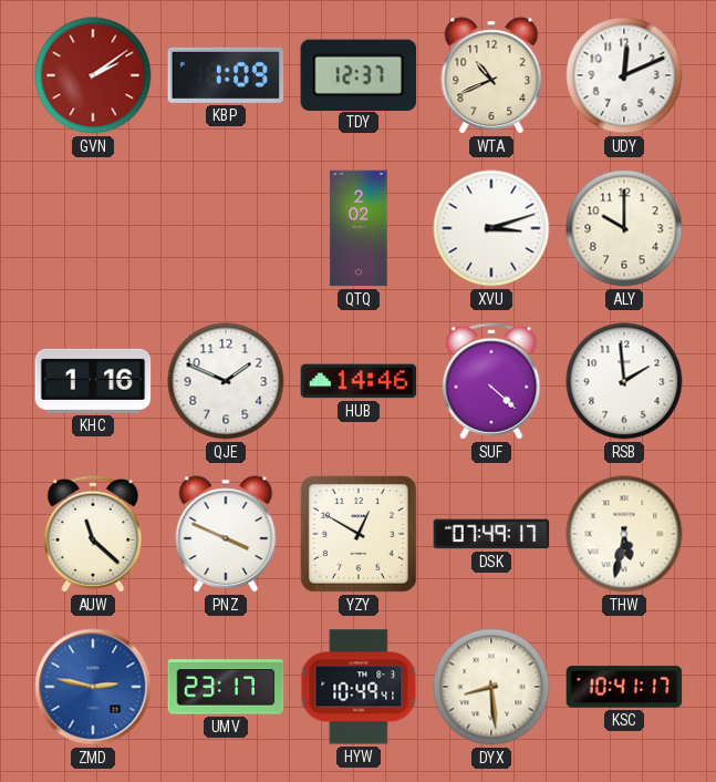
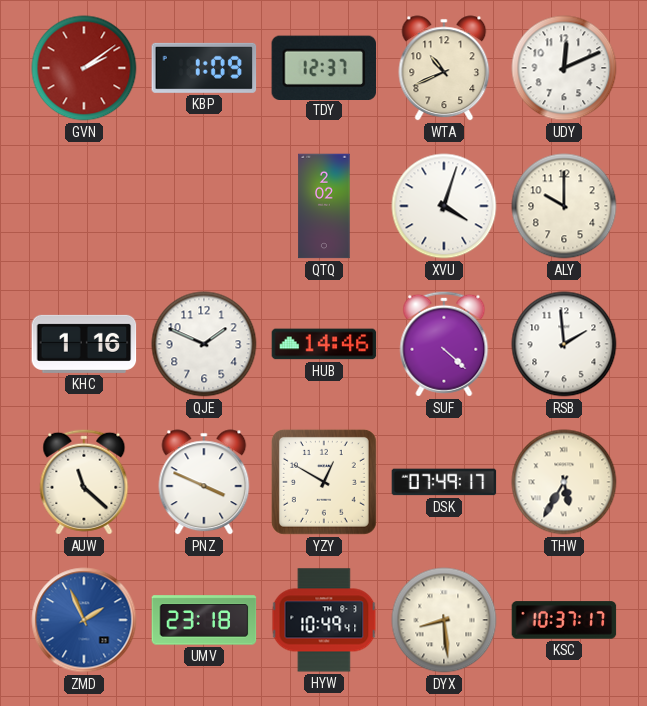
XVU: 3:12 -> 4:03 (444, 206)
THW: 5:32 -> 5:35 (564, 482)
ZMD: 2:47 -> 1:56 (84, 620)
UMV: 23:17 -> 23:18 (204, 620)
KSC: 10:41 -> 10:37 (564, 620)
